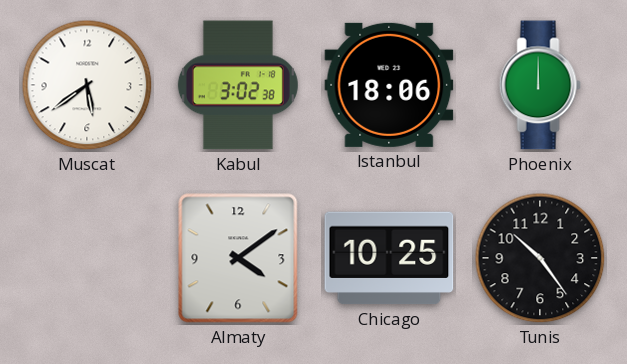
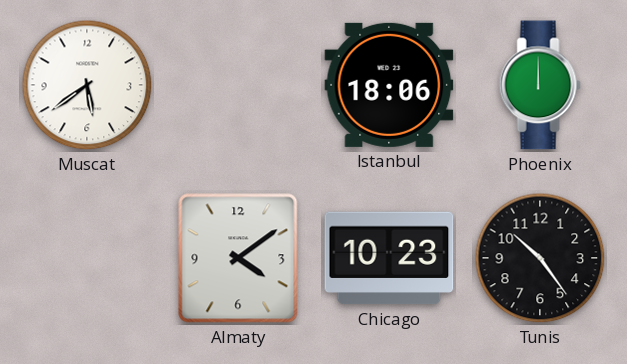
Kabul: 3:02 -> none (238, 85)
Chicago: 10:25 -> 10:23 (389, 258)
